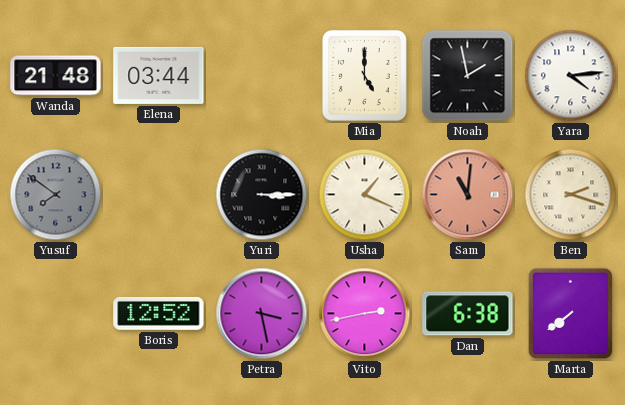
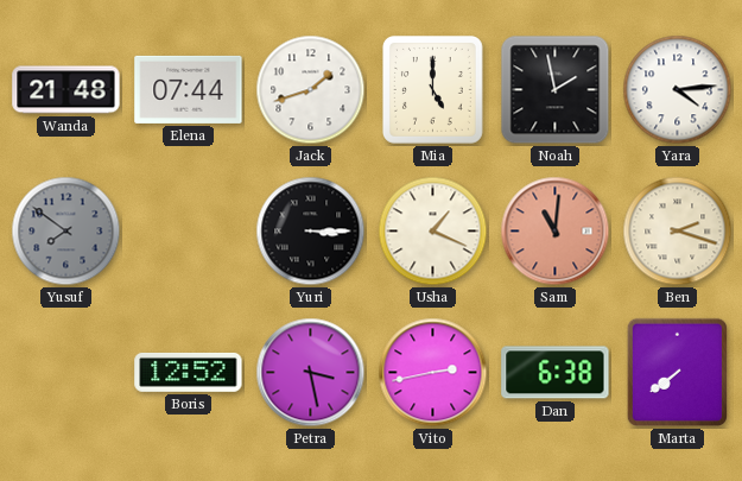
Elena: 03:44 -> 07:44 (189, 89)
Jack: none -> 1:42 (311, 90)
